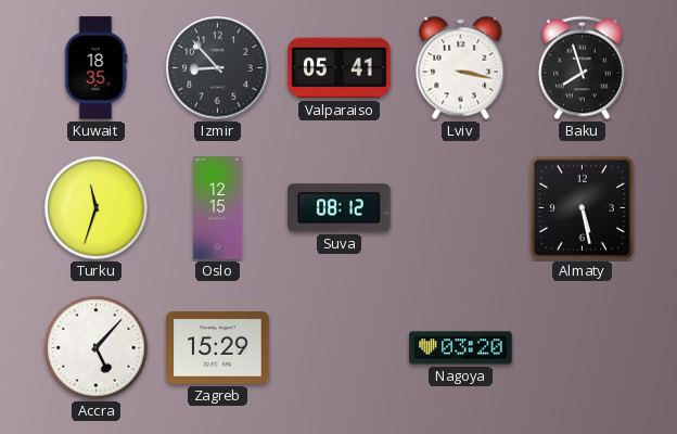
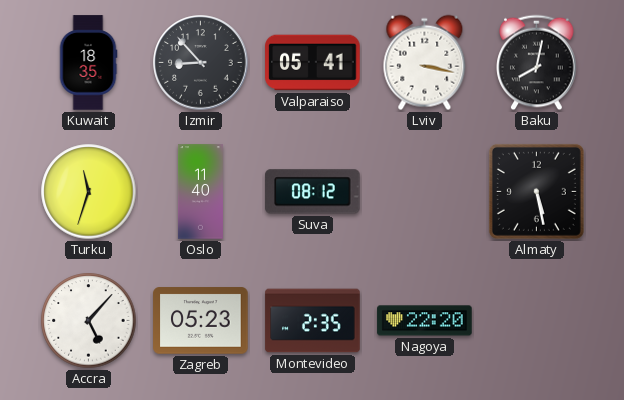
Baku: 7:57 -> 8:02 (537, 63)
Oslo: 12:15 -> 11:40 (200, 192)
Zagreb: 15:29 -> 05:23 (201, 321)
Montevideo: none -> 2:35 (313, 321)
Nagoya: 03:20 -> 22:20 (425, 321)
